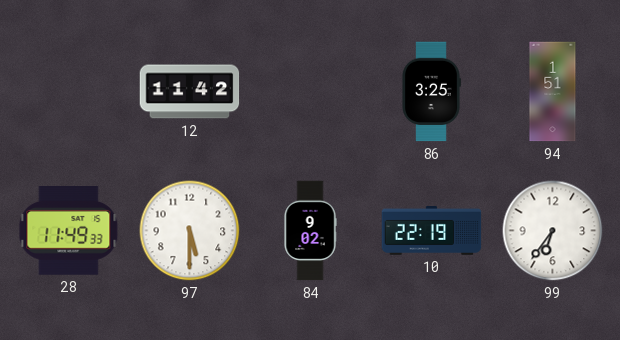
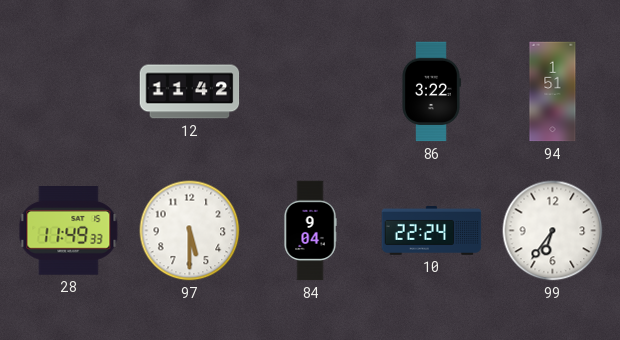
86: 3:25 -> 3:22 (431, 92)
84: 9:02 -> 9:04 (310, 231)
10: 22:19 -> 22:24 (432, 231)
